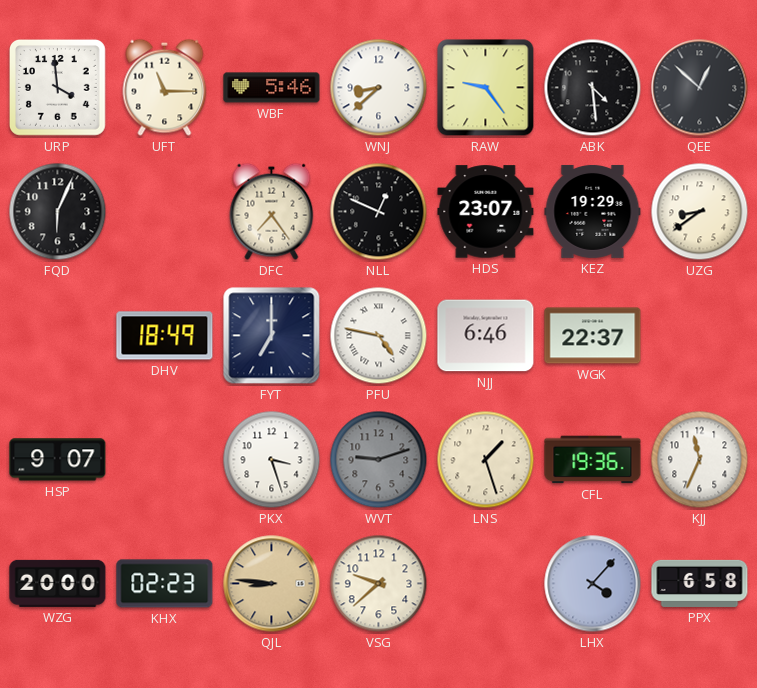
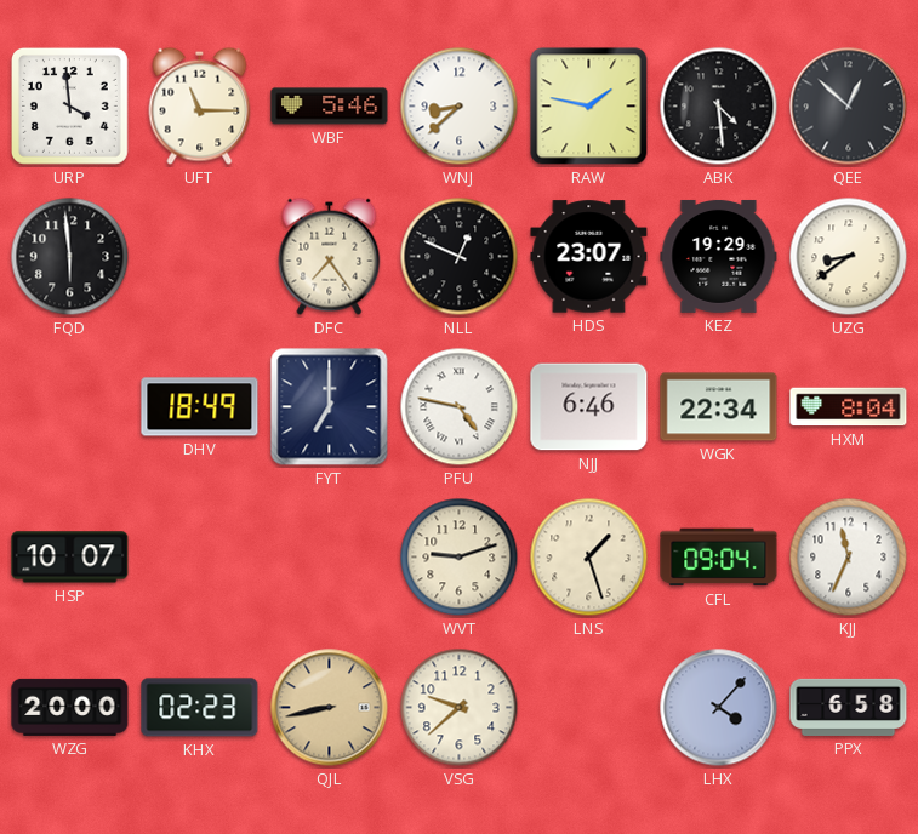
RAW: 9:24 -> 1:47 (589, 107)
FQD: 6:04 -> 5:59 (70, 257)
WGK: 22:37 -> 22:34 (719, 407)
HXM: none -> 8:04 (849, 407)
HSP: 9:07 -> 10:07 (70, 558)
PKX: 3:27 -> none (272, 460)
WVT dial: grey -> cream (460, 558)
CFL: 19:36 -> 09:04 (719, 558)
QJL: 8:46 -> 8:43 (330, 708)
